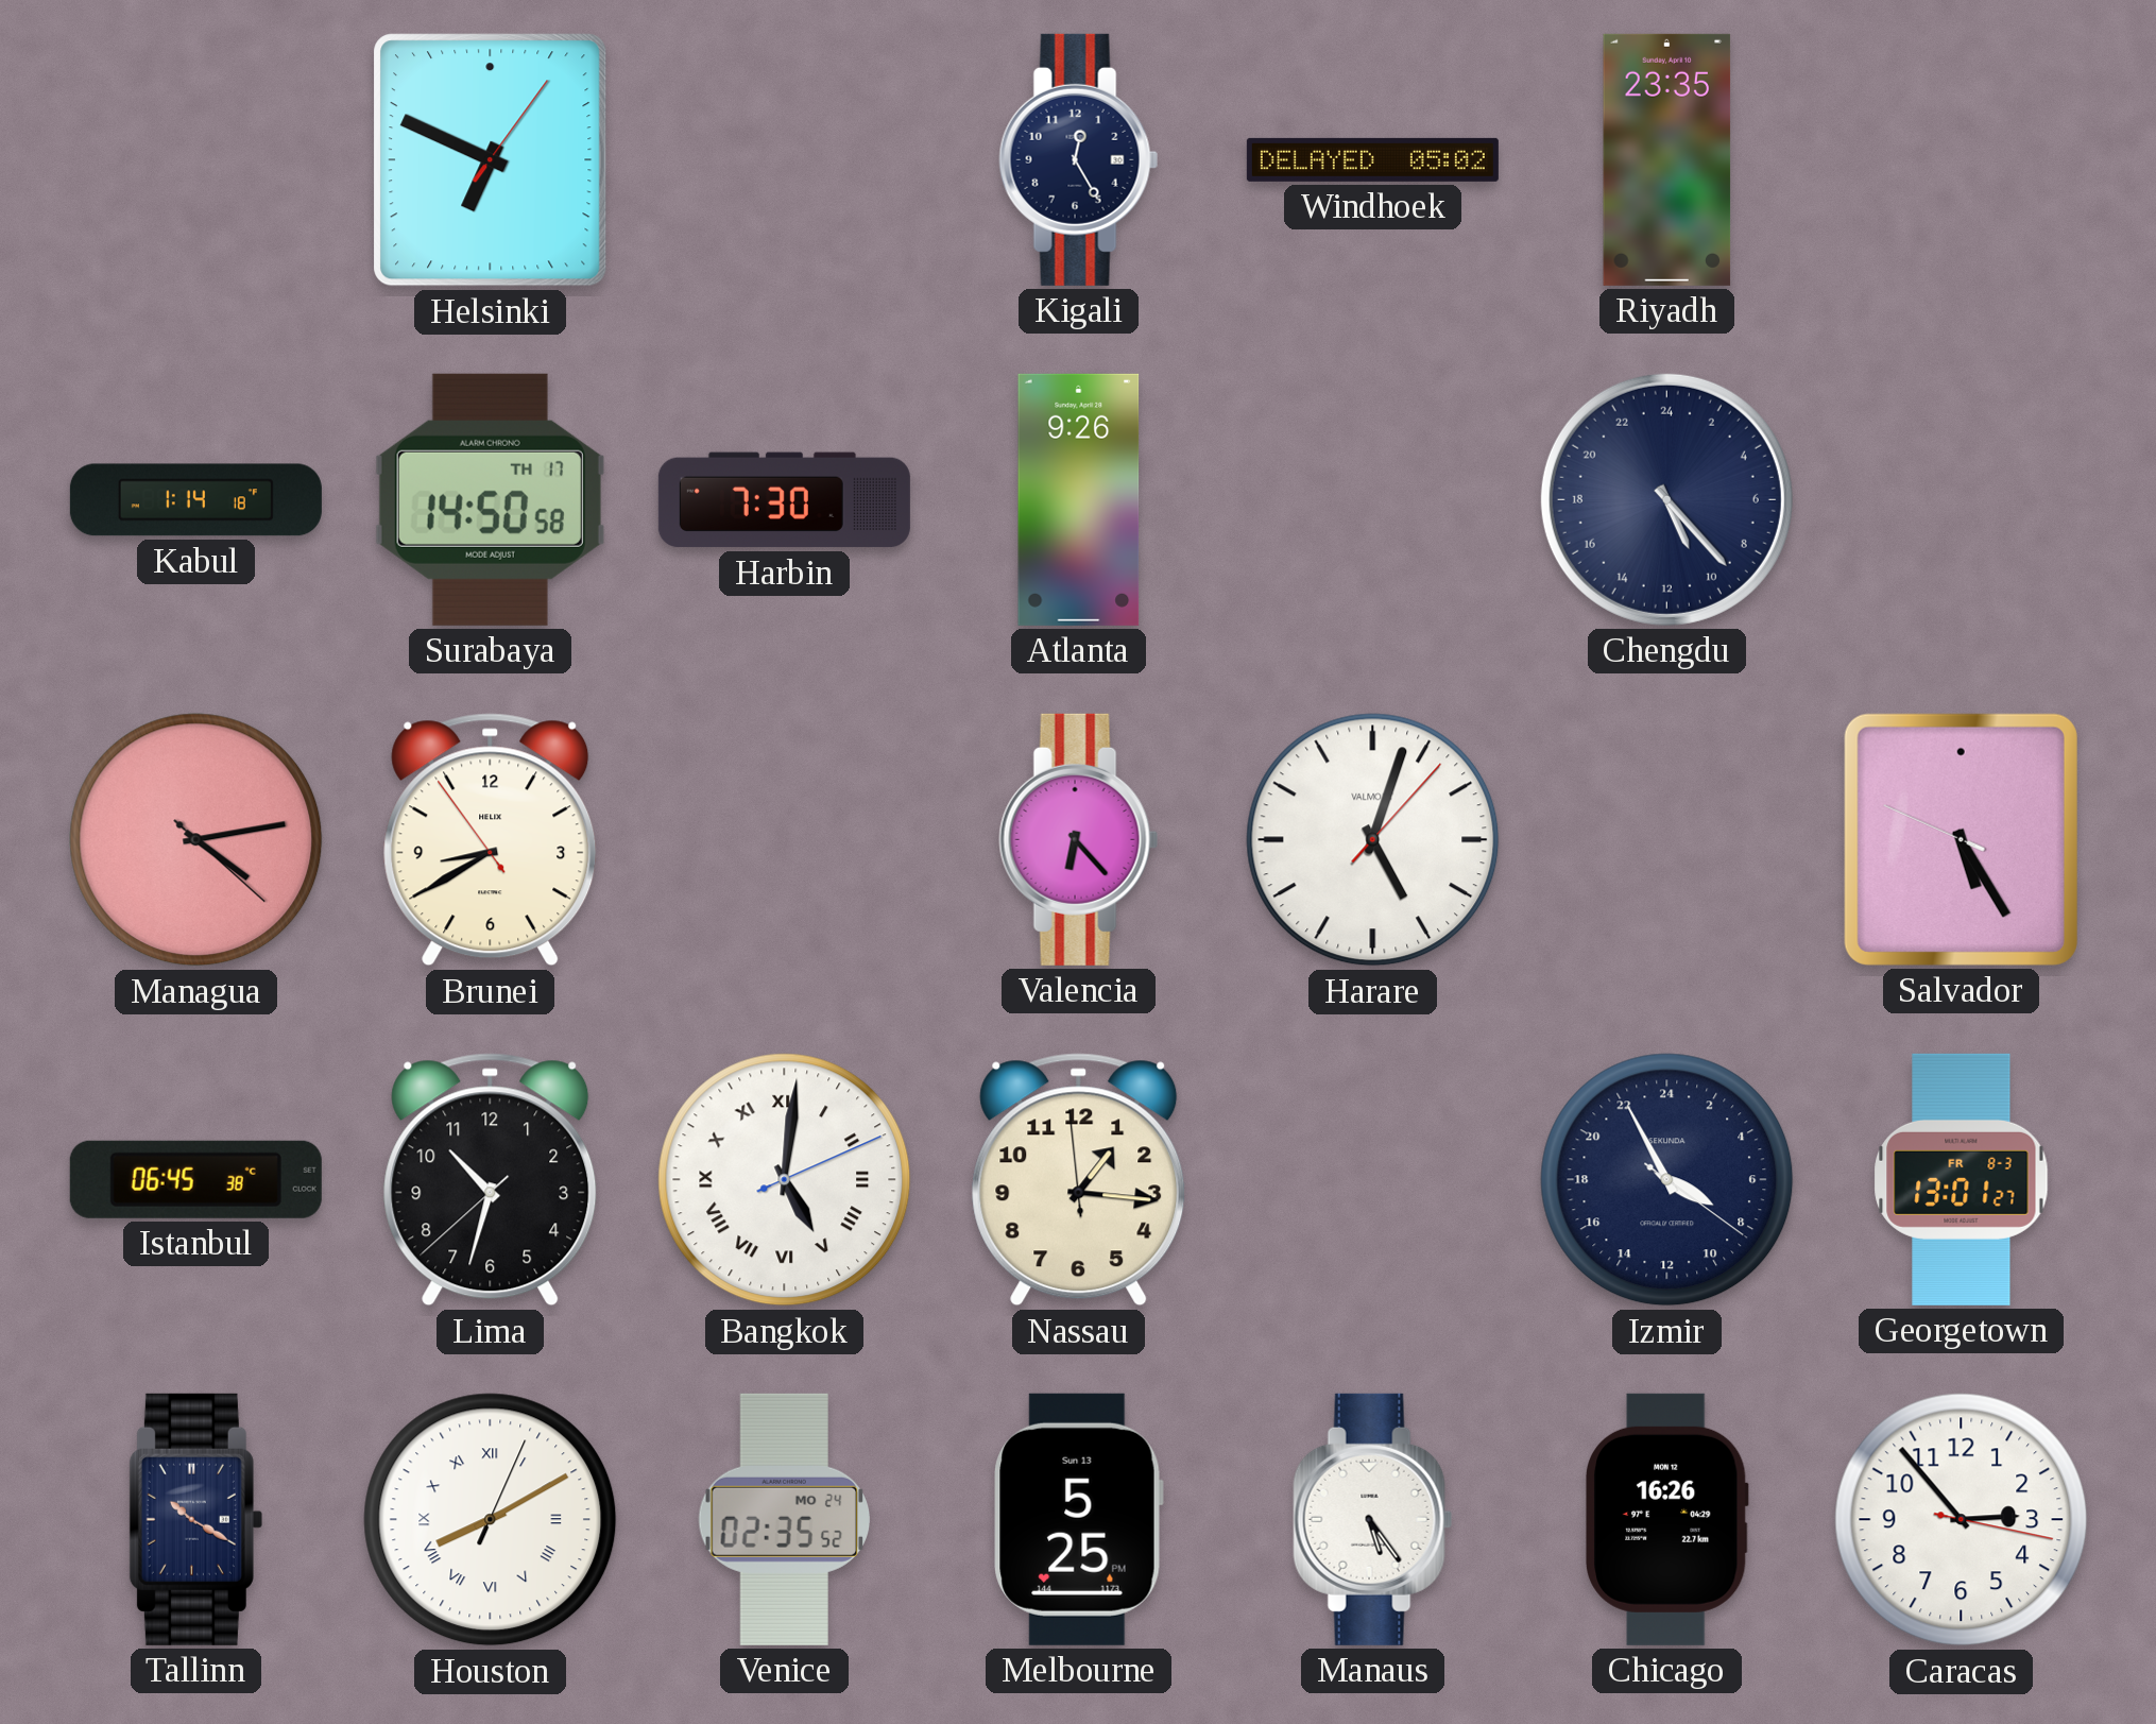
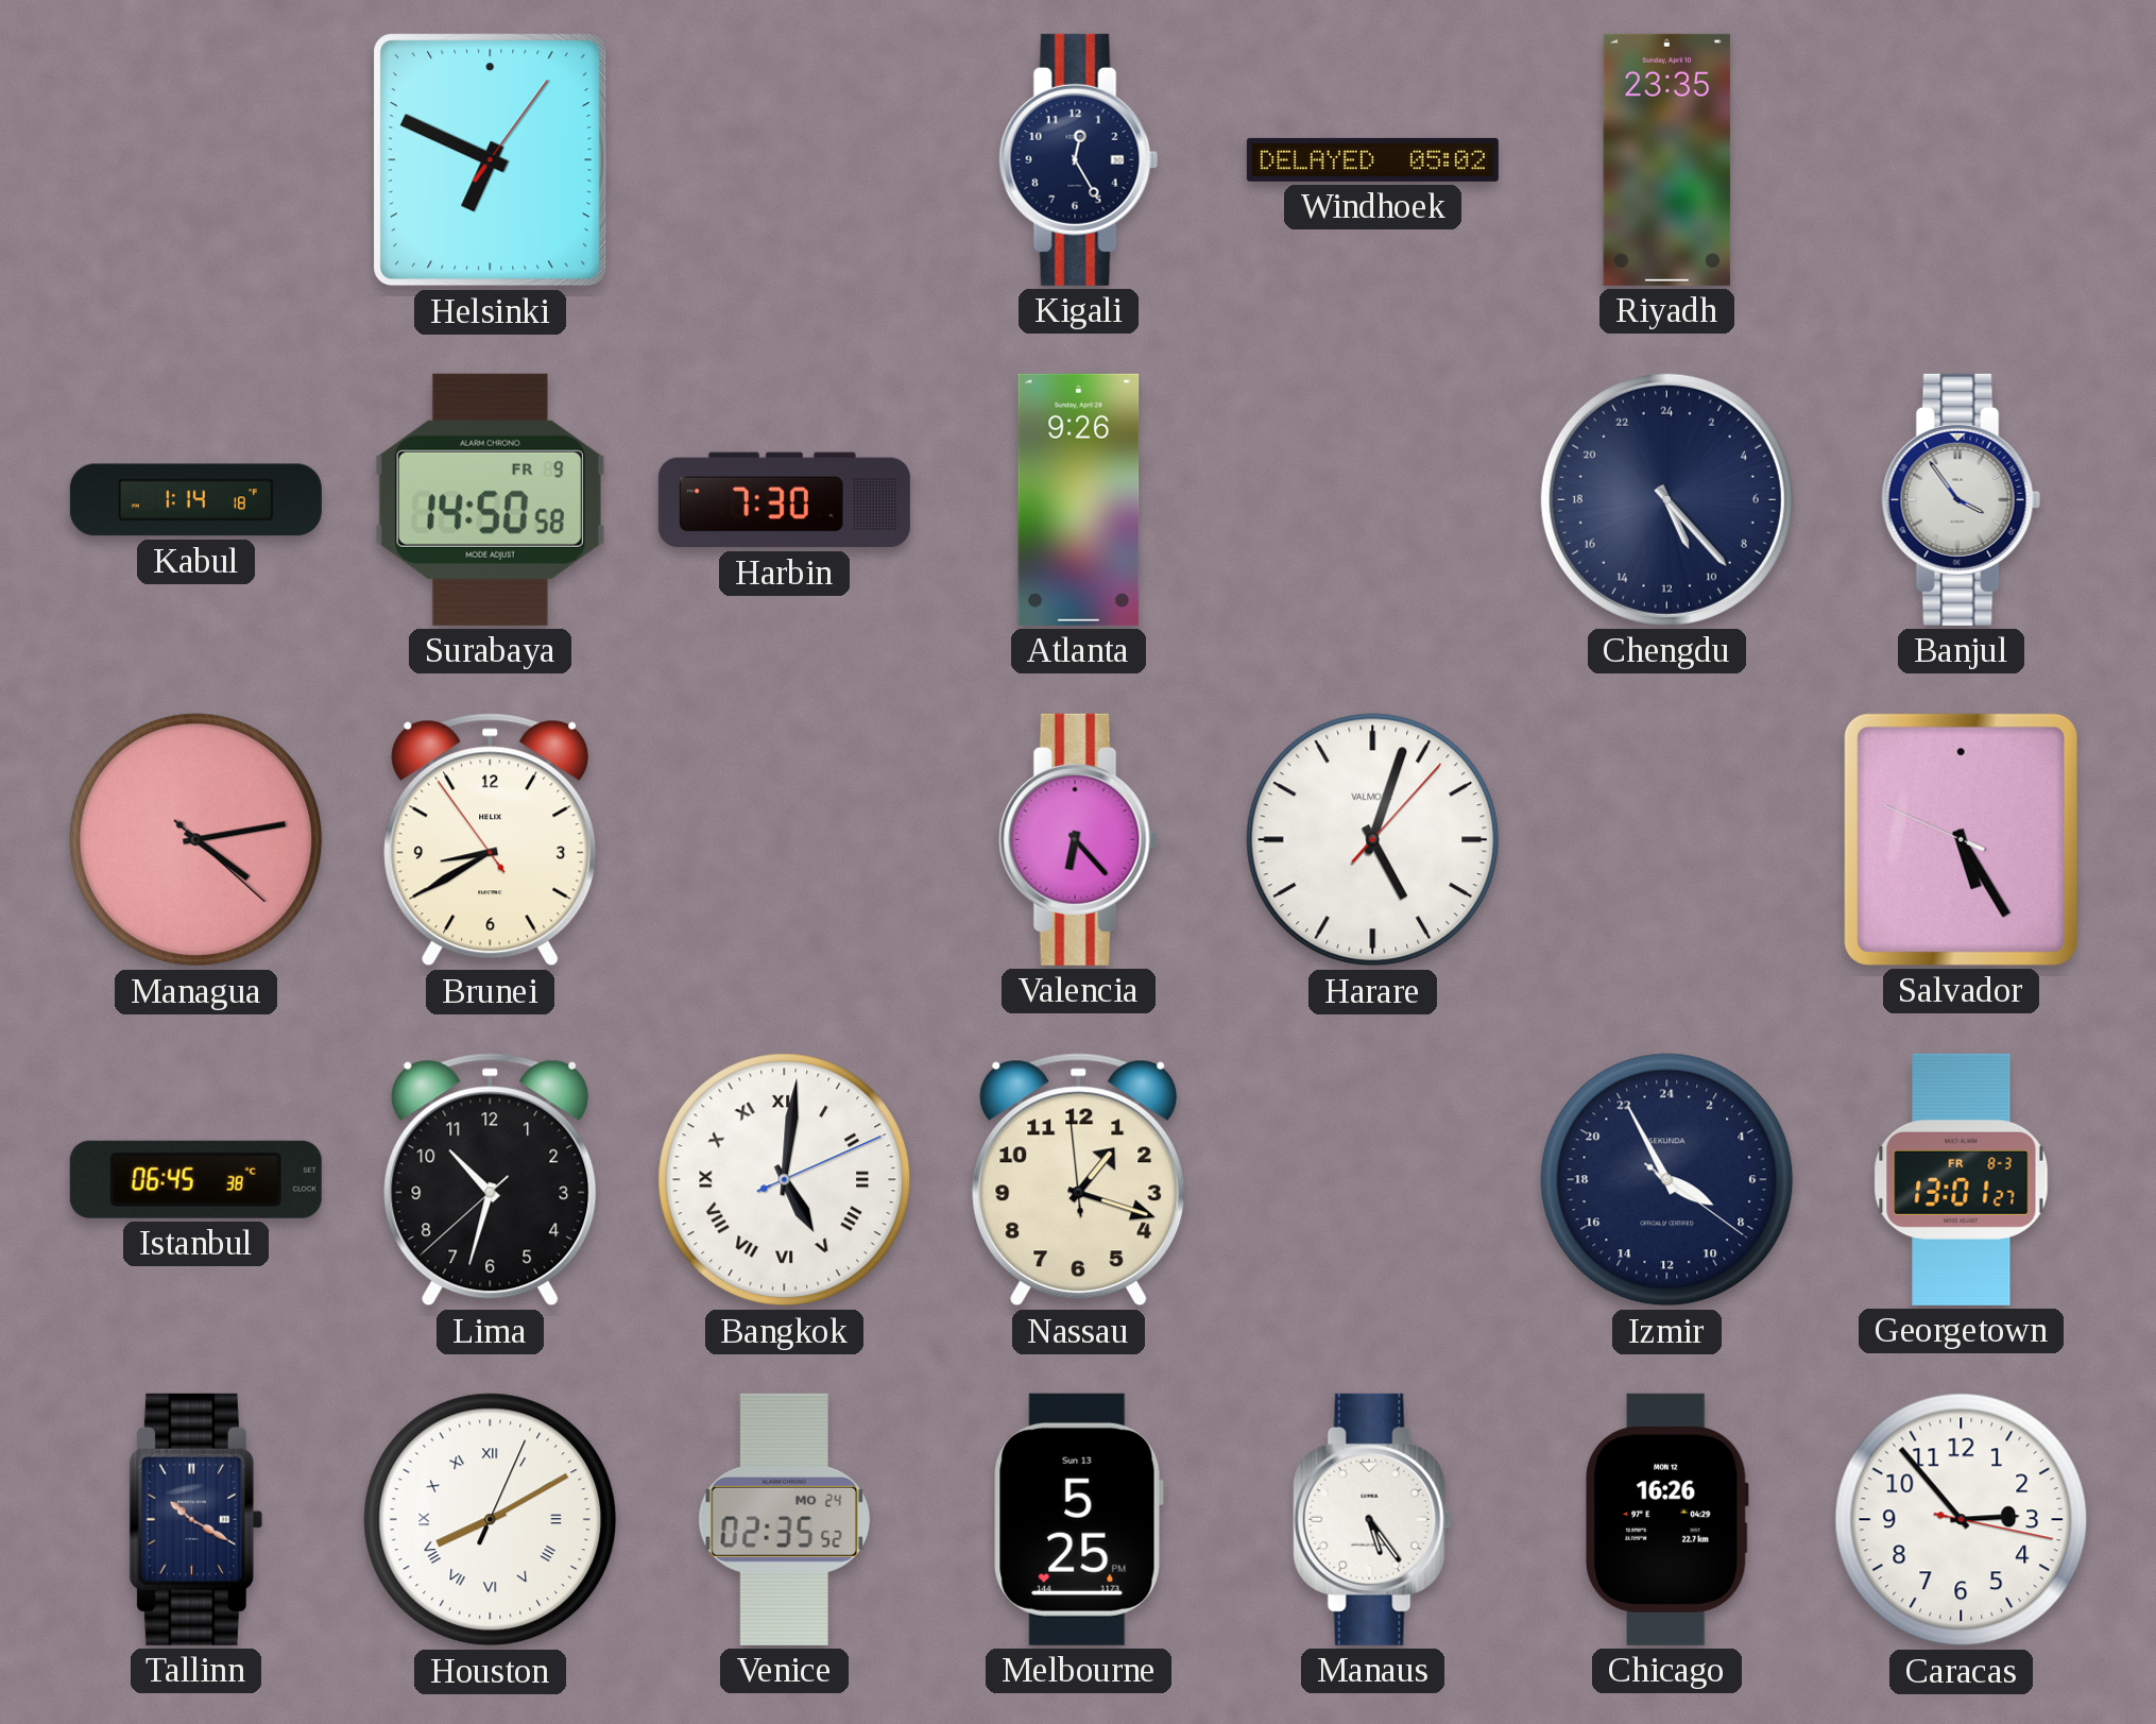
Surabaya date: TH 17 -> FR 9 (490, 499)
Banjul: none -> 3:54 (1962, 499)
Nassau: 1:15 -> 1:17 (1079, 1180)
